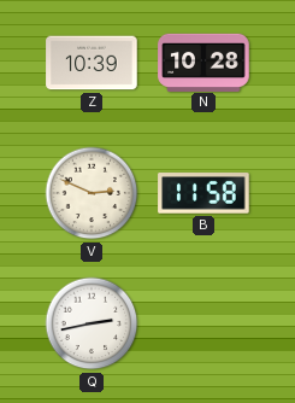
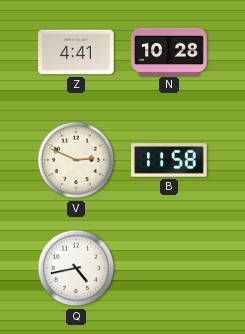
Z: 10:39 -> 4:41 (76, 52)
Q: 2:43 -> 4:43 (76, 268)
